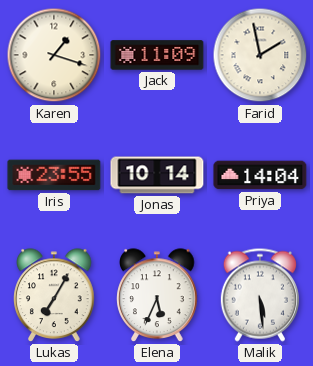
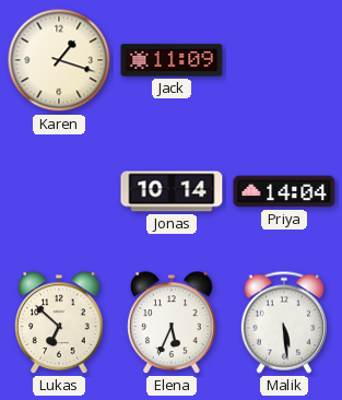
Farid: 1:58 -> none (260, 55)
Iris: 23:55 -> none (54, 175)
Lukas: 7:05 -> 6:52 (59, 322)
